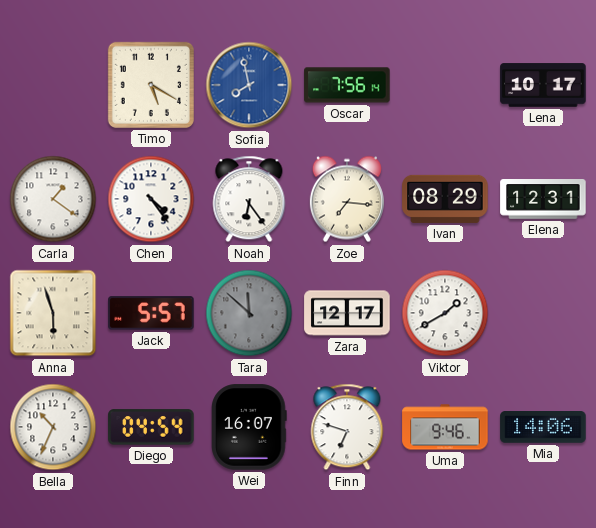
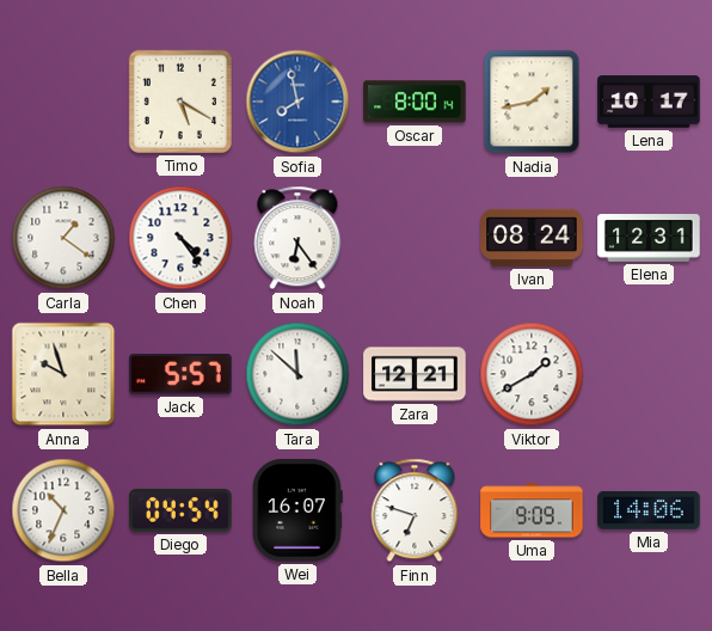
Oscar: 7:56 -> 8:00 (415, 102)
Nadia: none -> 1:43 (532, 102)
Zoe: 7:16 -> none (347, 199)
Ivan: 08:29 -> 08:24 (532, 238)
Anna: 5:57 -> 9:57 (63, 374)
Tara dial: grey -> white (297, 374)
Zara: 12:17 -> 12:21 (415, 374)
Uma: 9:46 -> 9:09 (532, 510)
